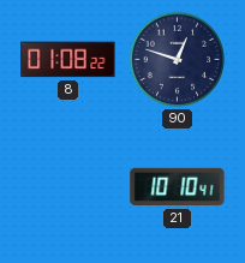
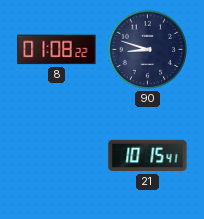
90: 12:48 -> 8:48 (148, 50)
21: 10:10 -> 10:15 (148, 156)
